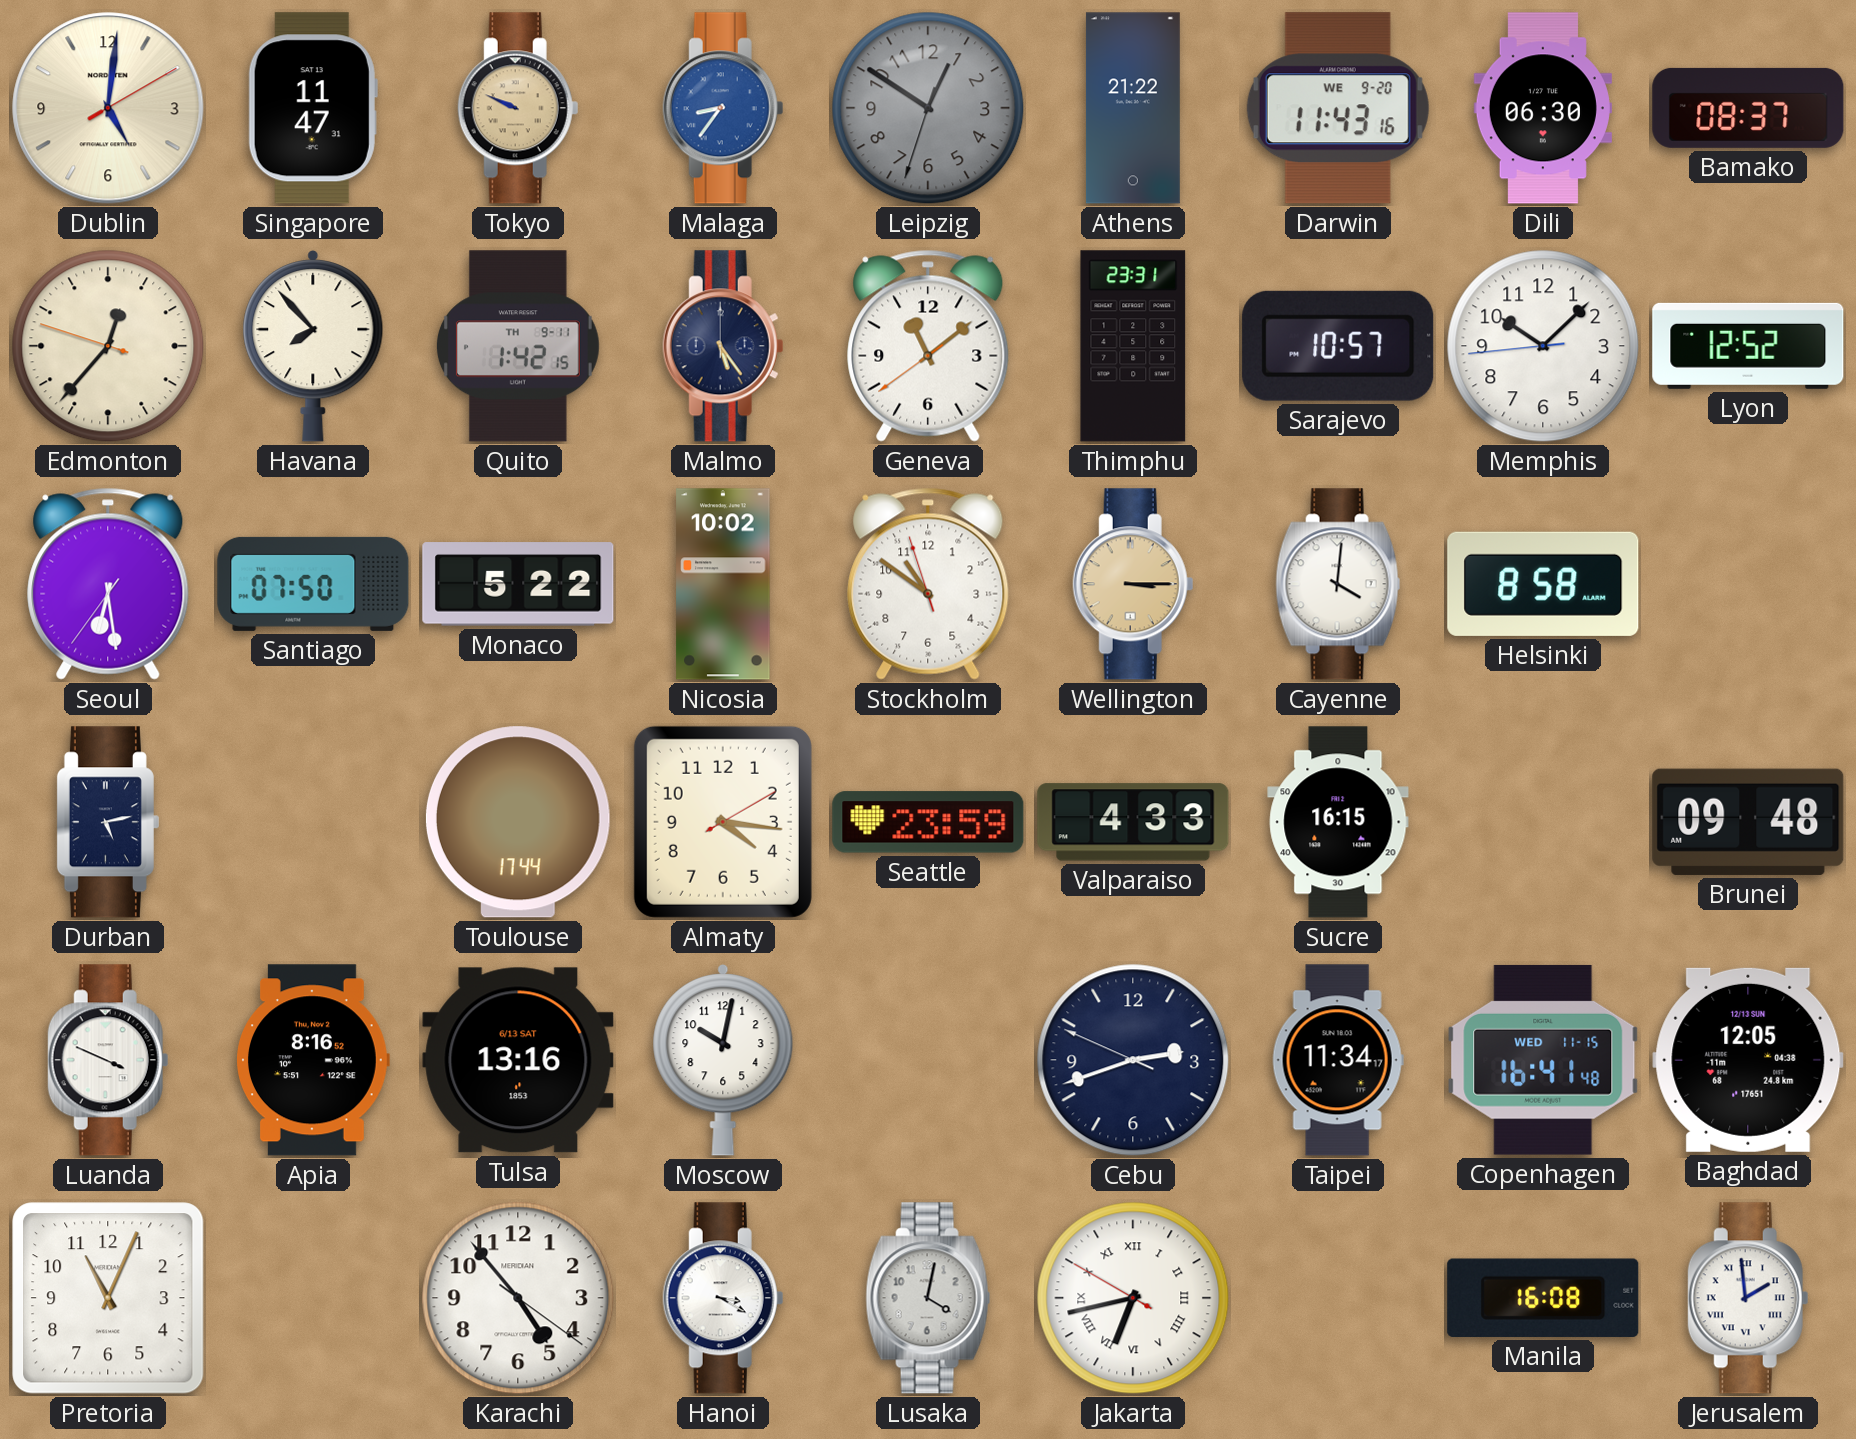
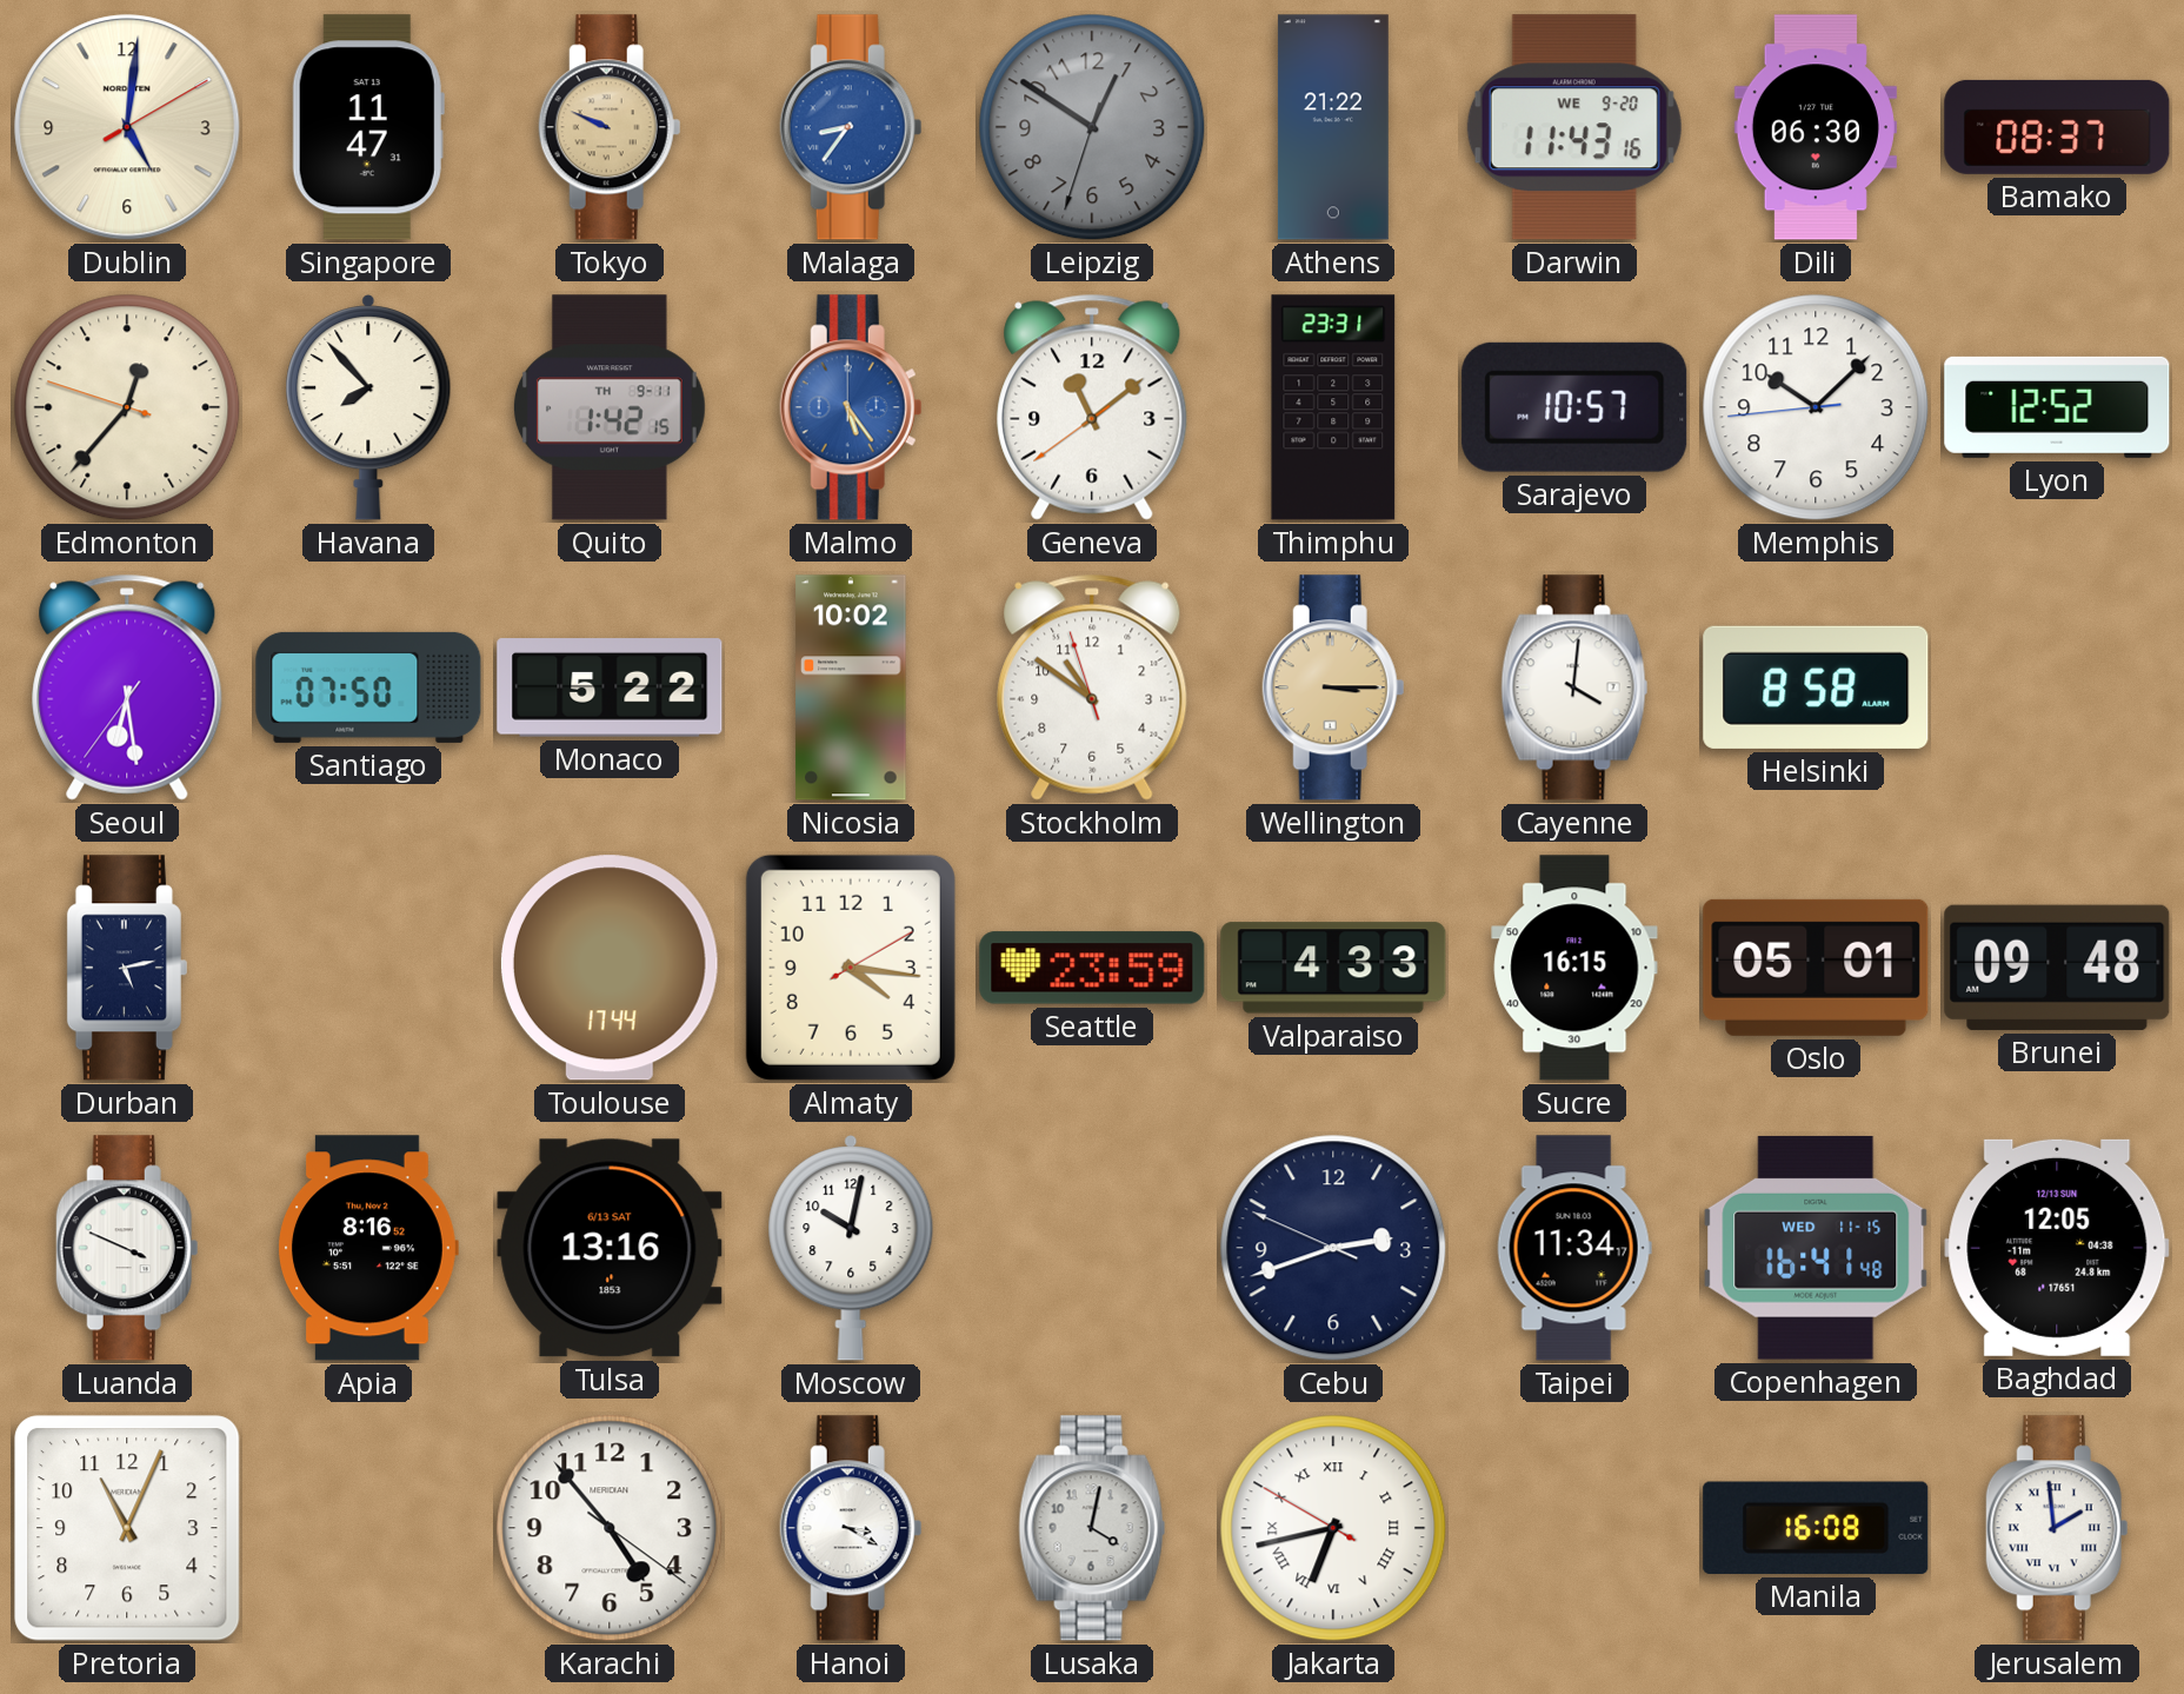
Malmo dial: navy -> blue (851, 407)
Oslo: none -> 05:01 (1816, 968)
